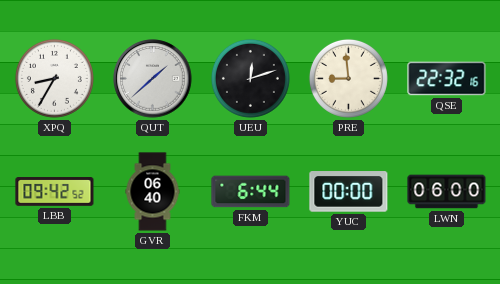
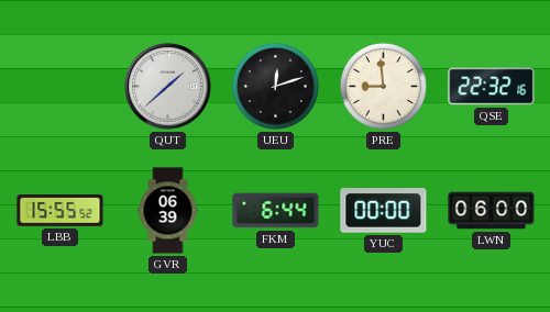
XPQ: 8:35 -> none (54, 78)
LBB: 09:42 -> 15:55 (61, 211)
GVR: 06:40 -> 06:39 (168, 211)
